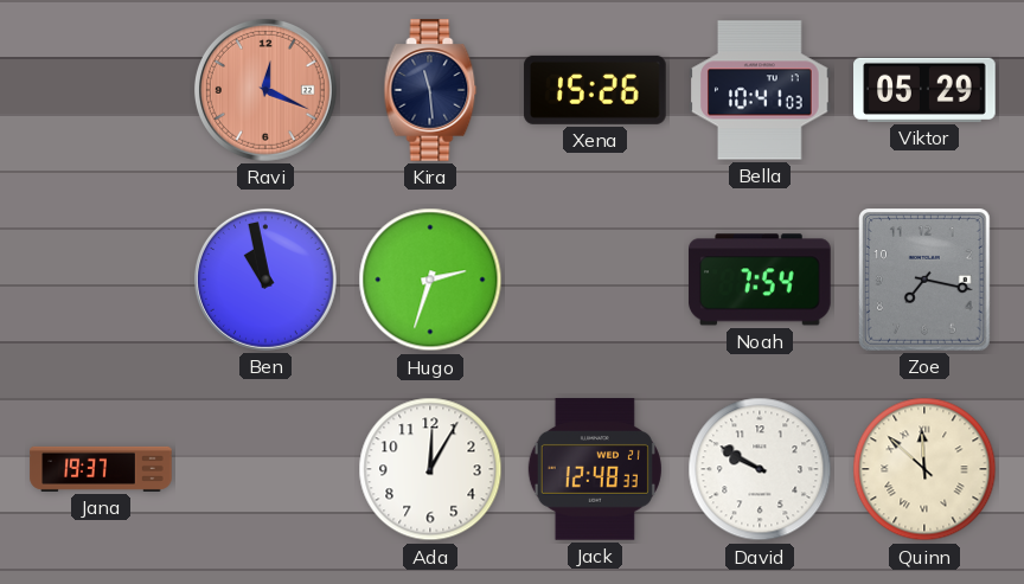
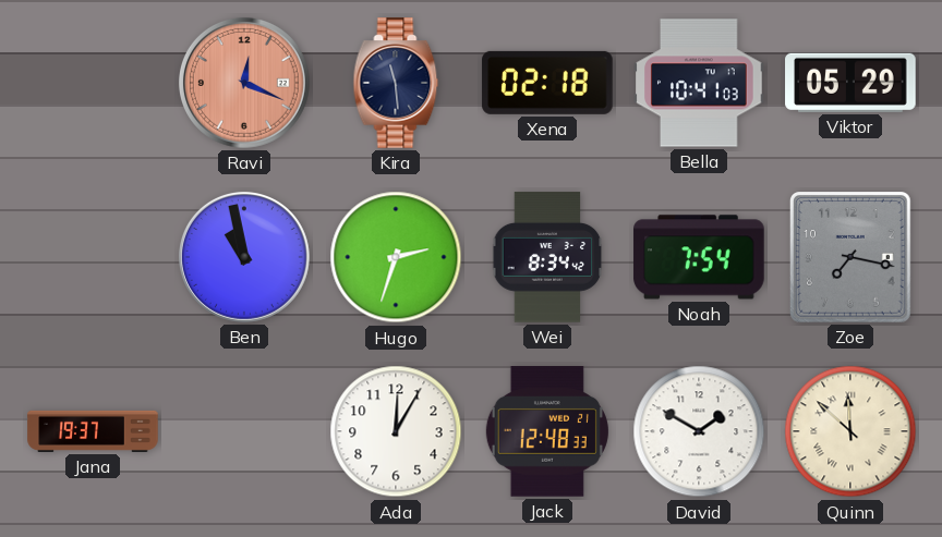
Xena: 15:26 -> 02:18 (547, 83)
Wei: none -> 8:34 (547, 257)
David: 9:50 -> 1:50 (699, 431)
